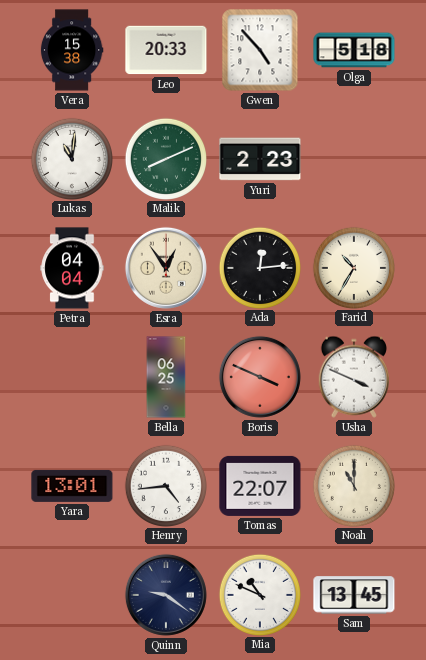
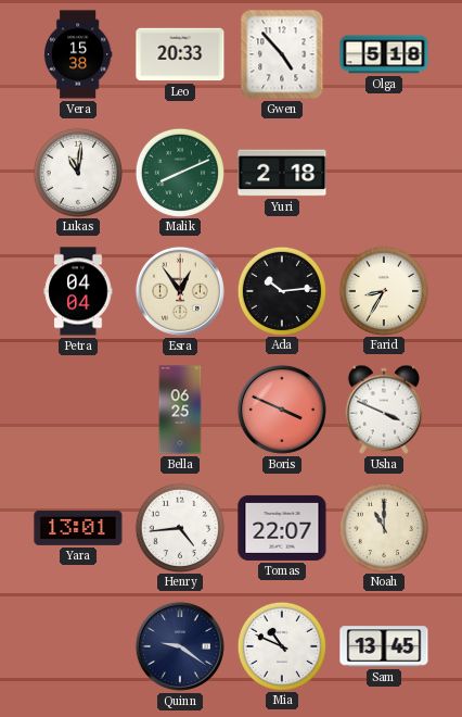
Yuri: 2:23 -> 2:18 (282, 173)
Ada: 12:14 -> 10:14 (281, 290)
Farid: 10:35 -> 8:35 (383, 290)
